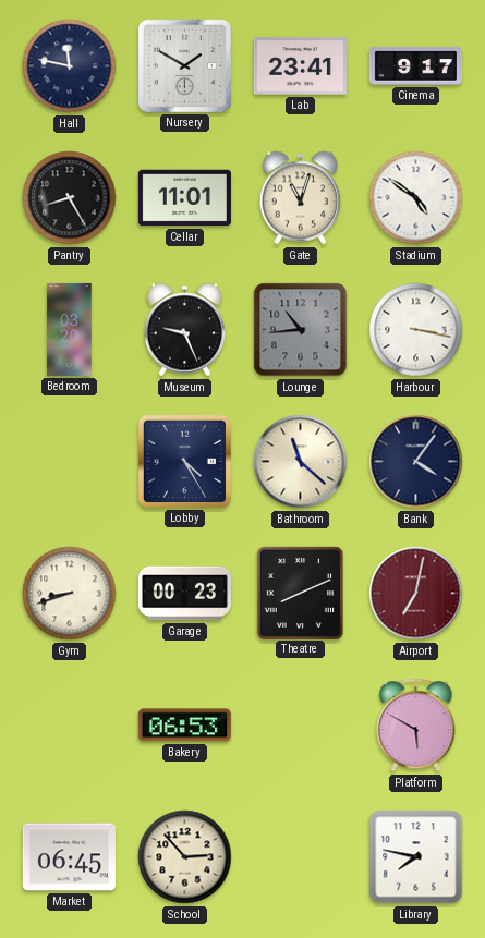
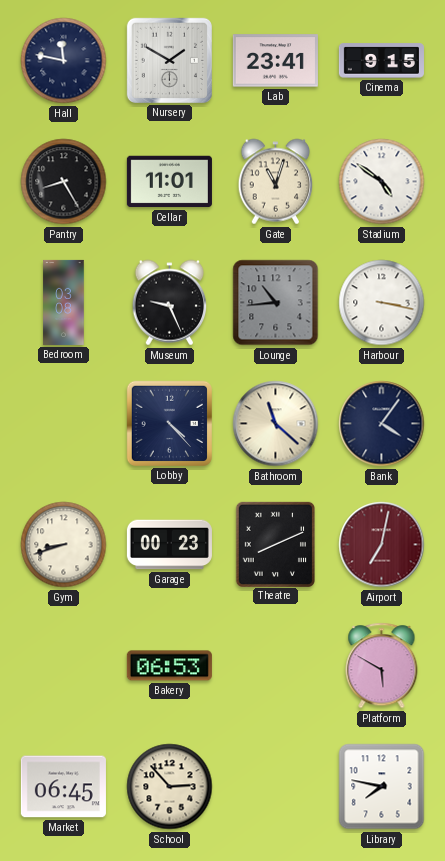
Cinema: 9:17 -> 9:15 (381, 61)
Bedroom: 03:20 -> 03:08 (64, 302)
Lobby: 4:25 -> 4:23 (169, 423)
